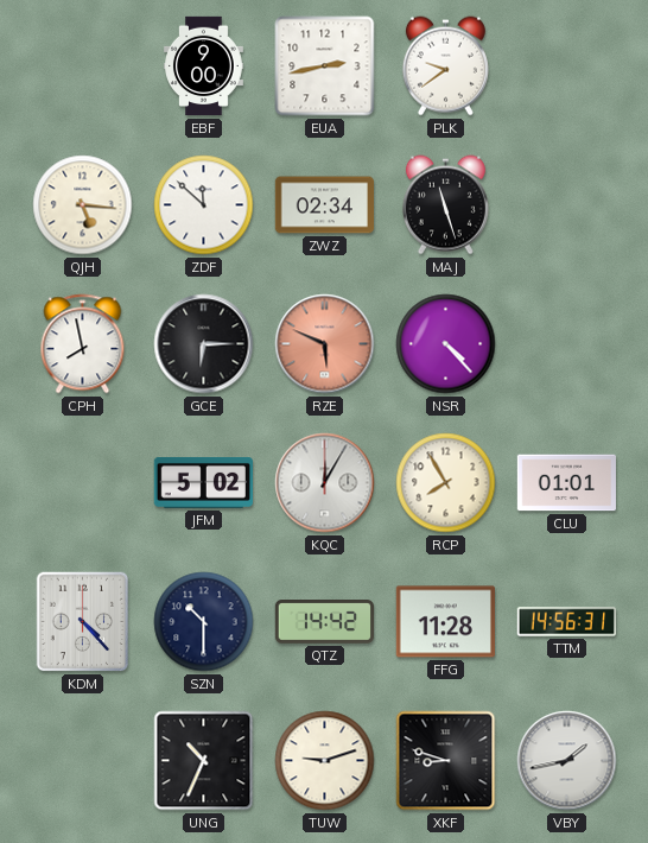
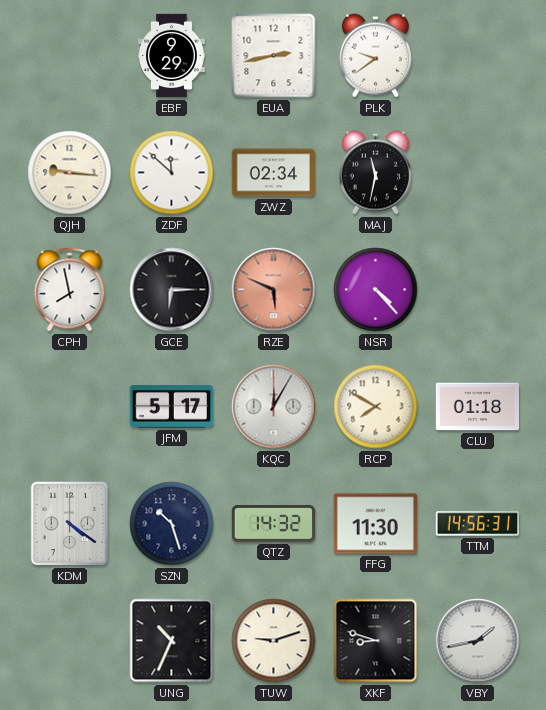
EBF: 9:00 -> 9:29 (172, 56)
QJH: 5:16 -> 9:16 (70, 173)
MAJ: 11:27 -> 11:32 (375, 173)
JFM: 5:02 -> 5:17 (171, 406)
RCP: 7:55 -> 7:50 (376, 407)
CLU: 01:01 -> 01:18 (477, 407)
KDM: 4:23 -> 4:21 (70, 524)
SZN: 10:30 -> 10:27 (172, 524)
QTZ: 14:42 -> 14:32 (274, 524)
FFG: 11:28 -> 11:30 (375, 524)
